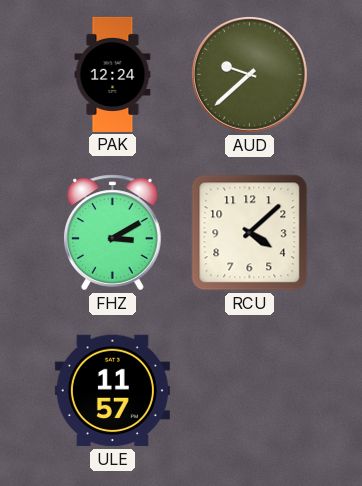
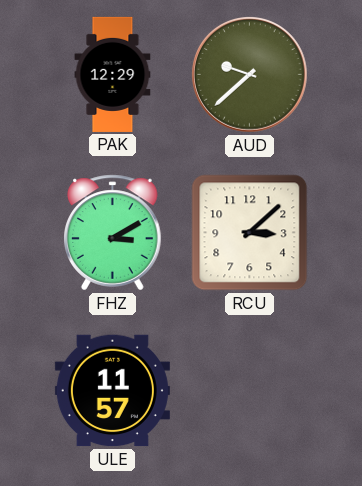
PAK: 12:24 -> 12:29 (113, 74)
RCU: 4:08 -> 3:08 (250, 233)
